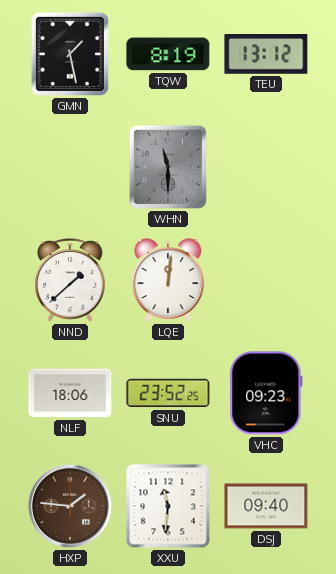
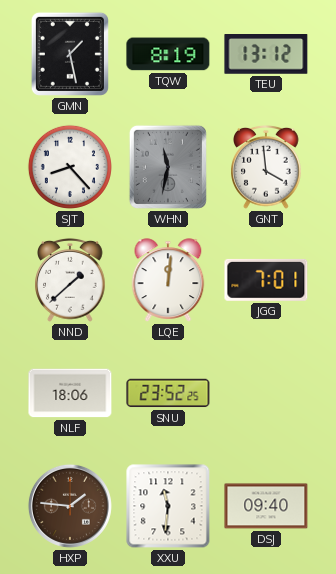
SJT: none -> 8:23 (70, 167)
WHN: 11:30 -> 11:32 (168, 167)
GNT: none -> 3:59 (266, 167)
JGG: none -> 7:01 (266, 280)
VHC: 09:23 -> none (266, 393)
